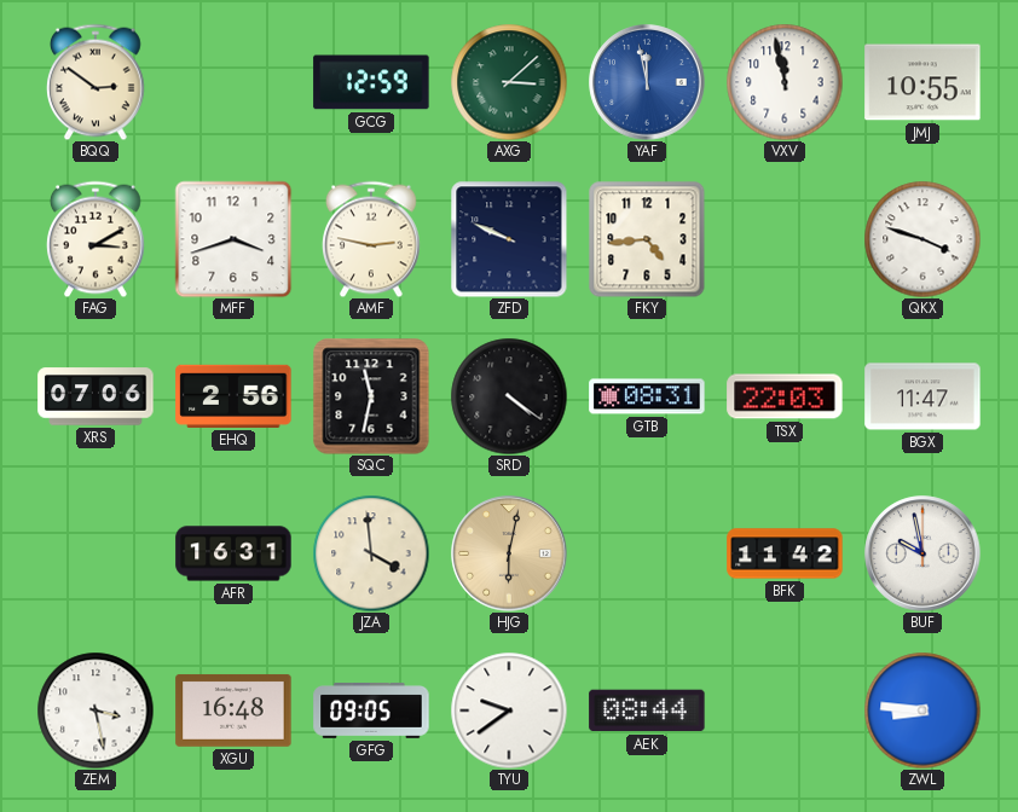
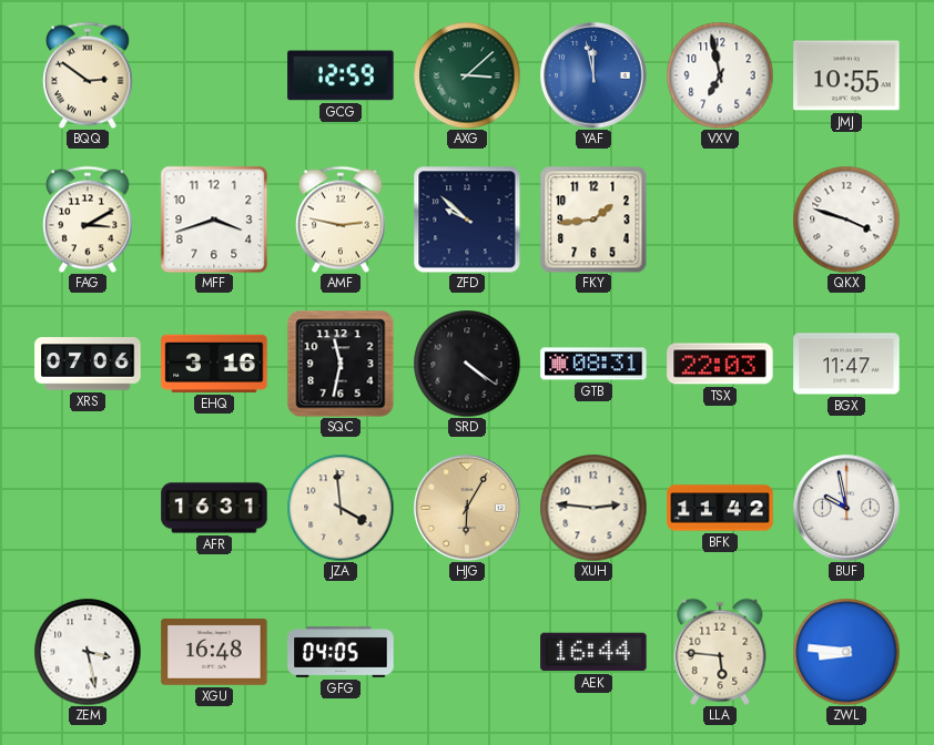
VXV: 11:58 -> 6:58 (720, 75)
ZFD: 9:49 -> 9:52 (467, 220)
FKY: 4:44 -> 1:44 (593, 220)
EHQ: 2:56 -> 3:16 (214, 364)
HJG: 6:02 -> 6:05 (467, 508)
XUH: none -> 2:46 (593, 508)
GFG: 09:05 -> 04:05 (341, 653)
TYU: 9:39 -> none (509, 710)
AEK: 08:44 -> 16:44 (593, 652)
LLA: none -> 5:46 (720, 652)
